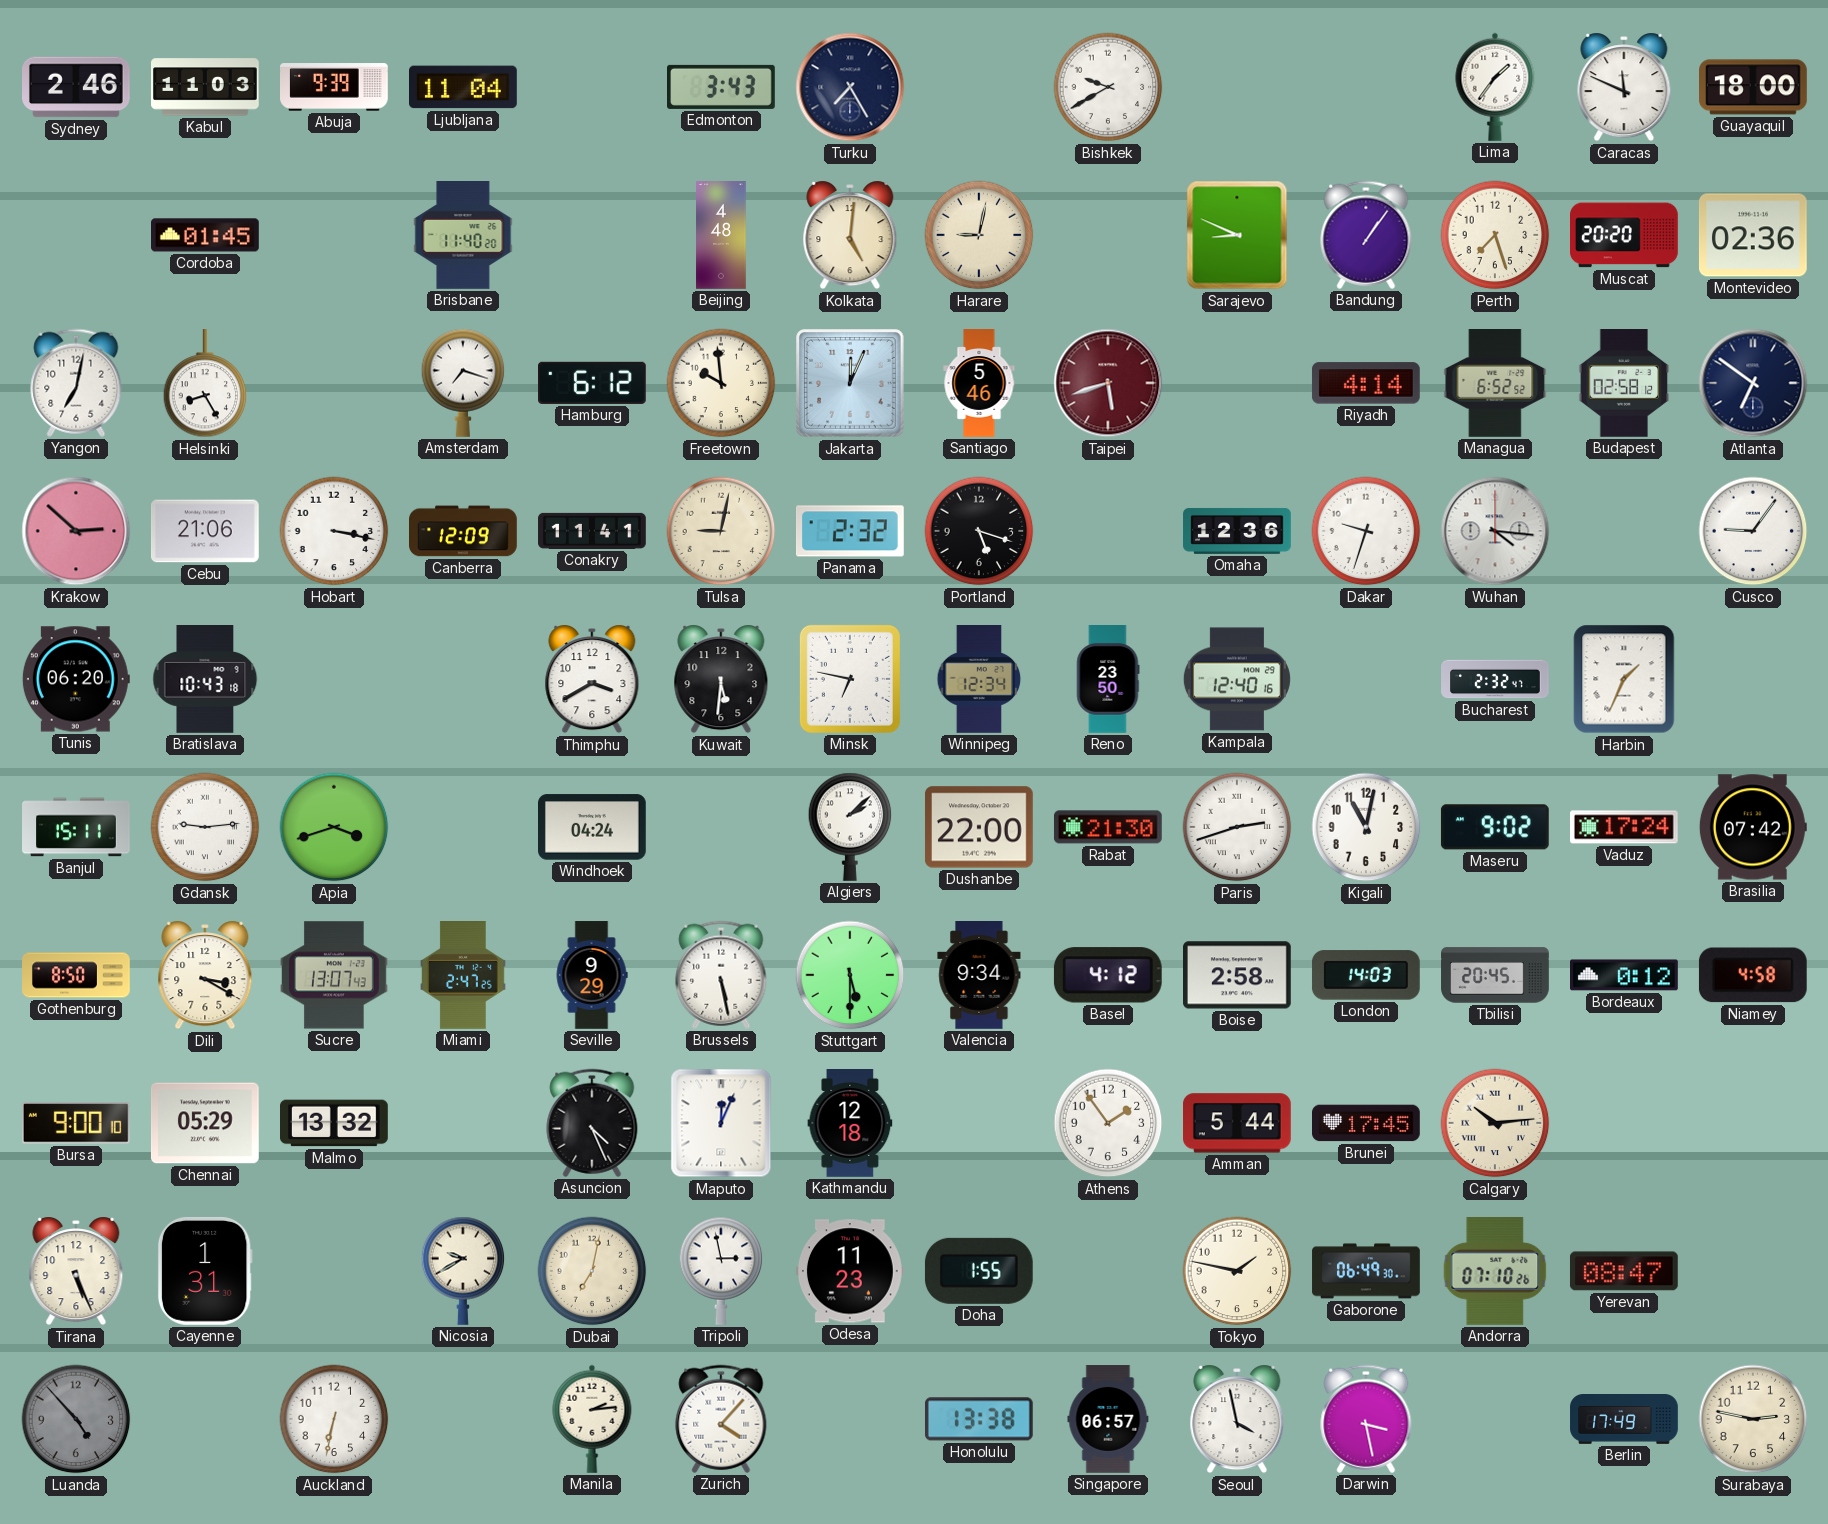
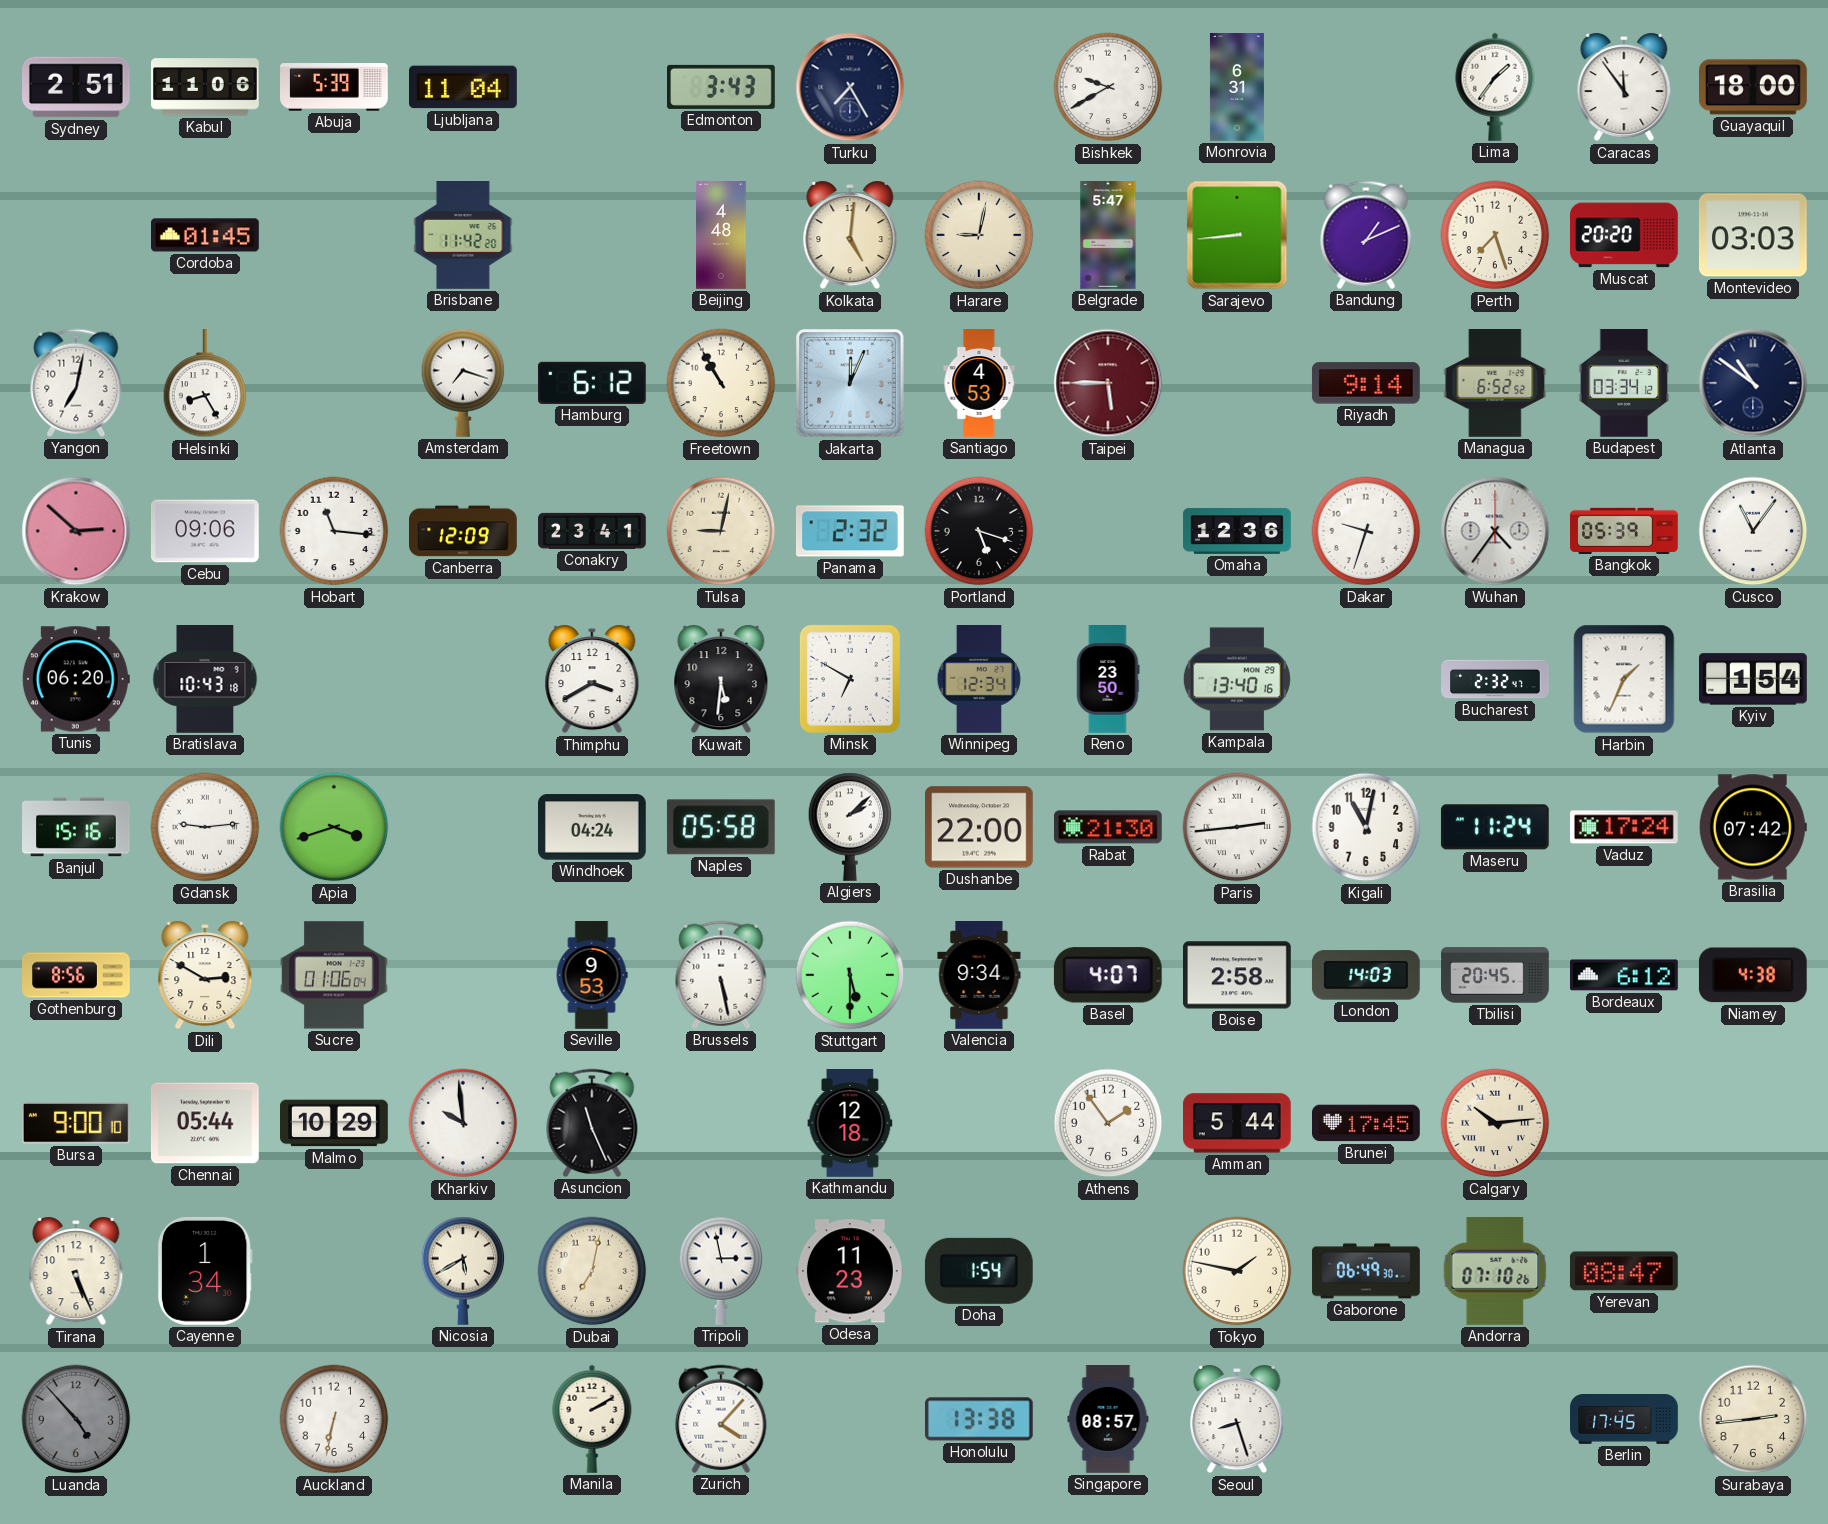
Sydney: 2:46 -> 2:51 (77, 87)
Kabul: 11:03 -> 11:06 (206, 87)
Abuja: 9:39 -> 5:39 (335, 87)
Monrovia: none -> 6:31 (1237, 87)
Caracas: 11:49 -> 11:54 (1624, 87)
Brisbane: 11:40 -> 11:42 (463, 236)
Belgrade: none -> 5:47 (1108, 235)
Sarajevo: 8:49 -> 8:44 (1237, 235)
Bandung: 1:06 -> 1:11 (1366, 235)
Montevideo: 02:36 -> 03:03 (1753, 235)
Freetown: 9:59 -> 10:55 (721, 383)
Santiago: 5:46 -> 4:53 (979, 383)
Taipei: 5:42 -> 5:45 (1108, 383)
Riyadh: 4:14 -> 9:14 (1366, 383)
Budapest: 02:58 -> 03:34 (1624, 384)
Atlanta: 6:51 -> 10:51 (1753, 383)
Cebu: 21:06 -> 09:06 (205, 531)
Hobart: 3:17 -> 11:16 (334, 531)
Conakry: 11:41 -> 23:41 (592, 531)
Wuhan: 4:16 -> 4:36 (1495, 531)
Bangkok: none -> 05:39 (1624, 531)
Cusco: 9:06 -> 11:06 (1753, 531)
Minsk: 6:47 -> 6:50 (850, 679)
Kampala: 12:40 -> 13:40 (1237, 679)
Kyiv: none -> 1:54 (1754, 679)
Banjul: 15:11 -> 15:16 (76, 827)
Naples: none -> 05:58 (721, 827)
Paris: 2:42 -> 2:44 (1237, 827)
Maseru: 9:02 -> 11:24 (1495, 827)
Gothenburg: 8:50 -> 8:56 (76, 975)
Dili: 3:20 -> 2:50 (205, 975)
Sucre: 13:07 -> 01:06 (335, 975)
Miami: 2:47 -> none (463, 976)
Seville: 9:29 -> 9:53 (592, 975)
Basel: 4:12 -> 4:07 (1108, 975)
Bordeaux: 0:12 -> 6:12 (1625, 975)
Niamey: 4:58 -> 4:38 (1753, 975)
Chennai: 05:29 -> 05:44 (205, 1123)
Malmo: 13:32 -> 10:29 (335, 1123)
Kharkiv: none -> 9:59 (463, 1123)
Asuncion: 4:26 -> 11:26 (592, 1123)
Maputo: 12:04 -> none (721, 1123)
Cayenne: 1:31 -> 1:34 (205, 1271)
Nicosia: 9:40 -> 5:40 (463, 1271)
Doha: 1:55 -> 1:54 (979, 1271)
Manila: 2:14 -> 2:10 (592, 1419)
Singapore: 06:57 -> 08:57 (1108, 1419)
Seoul: 3:58 -> 8:27 (1237, 1419)
Darwin: 3:28 -> none (1366, 1419)
Berlin: 17:49 -> 17:45 (1624, 1420)
Surabaya: 2:47 -> 2:44 (1753, 1419)
